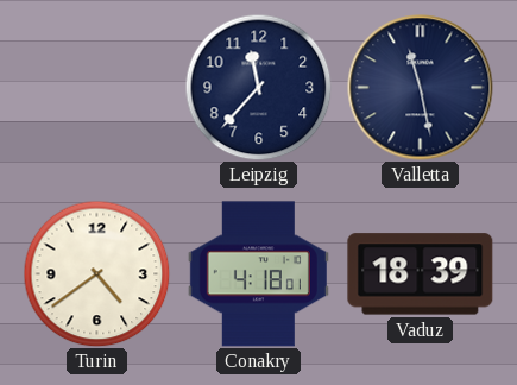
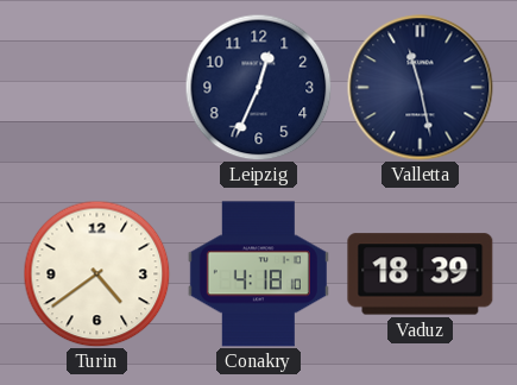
Leipzig: 11:37 -> 12:34 (258, 87)
Conakry: 4:18:01 -> 4:18:10 (258, 274)
